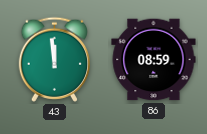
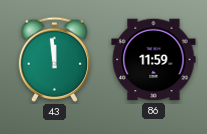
86: 08:59 -> 11:59 (154, 60)
